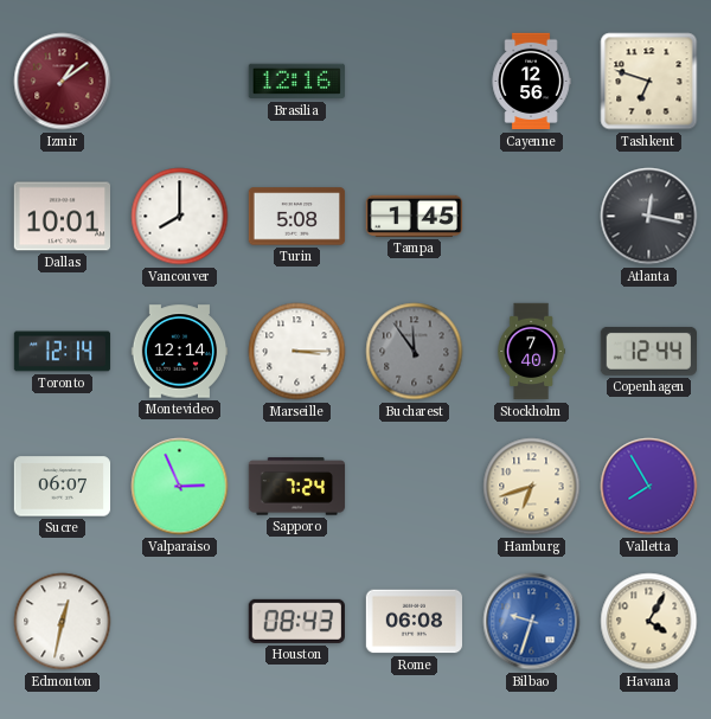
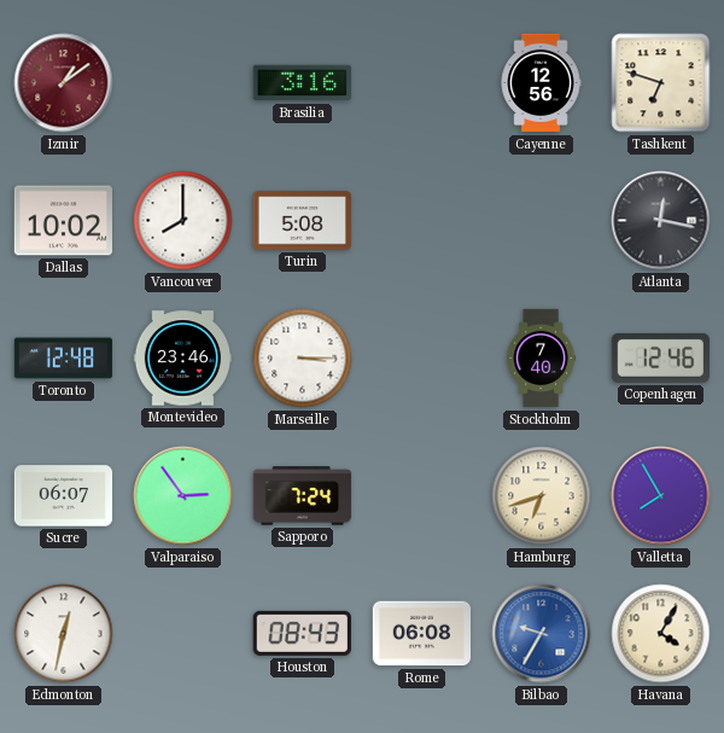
Brasilia: 12:16 -> 3:16 (302, 83)
Dallas: 10:01 -> 10:02 (63, 221)
Tampa: 1:45 -> none (414, 216)
Toronto: 12:14 -> 12:48 (64, 359)
Montevideo: 12:14 -> 23:46 (183, 359)
Bucharest: 11:54 -> none (415, 352)
Copenhagen: 12:44 -> 12:46 (660, 357)
Valparaiso: 2:56 -> 2:54 (183, 496)
Bilbao: 9:33 -> 9:35 (542, 634)
